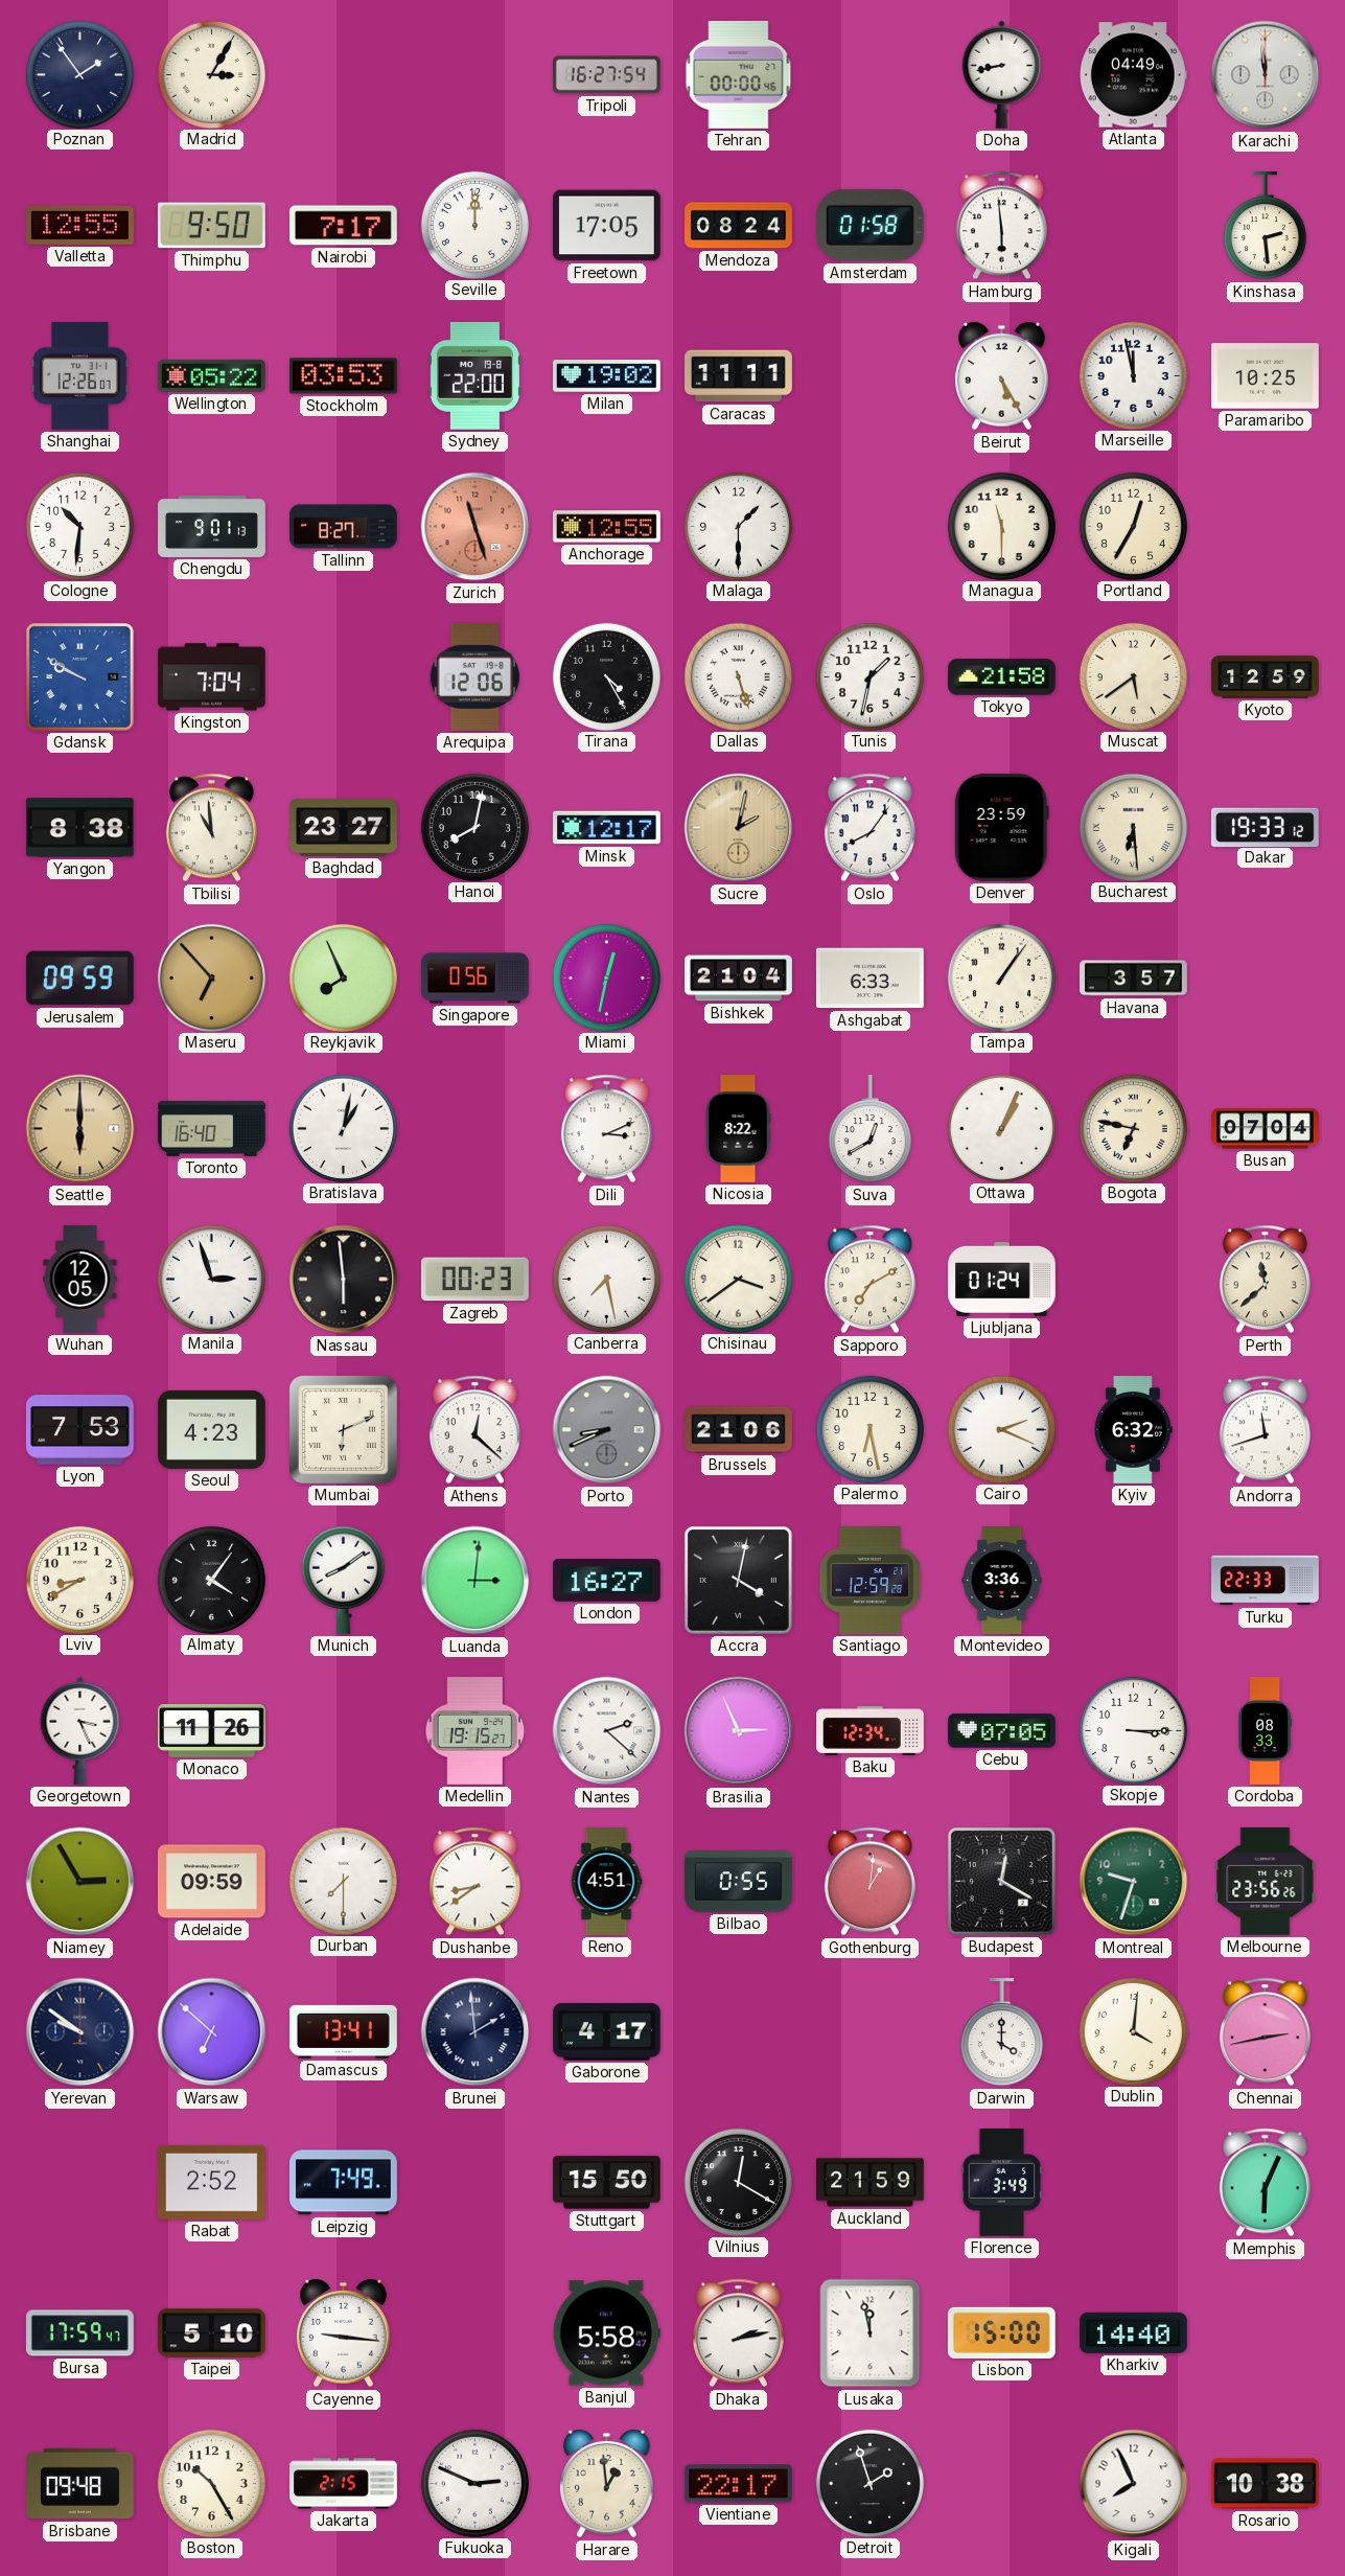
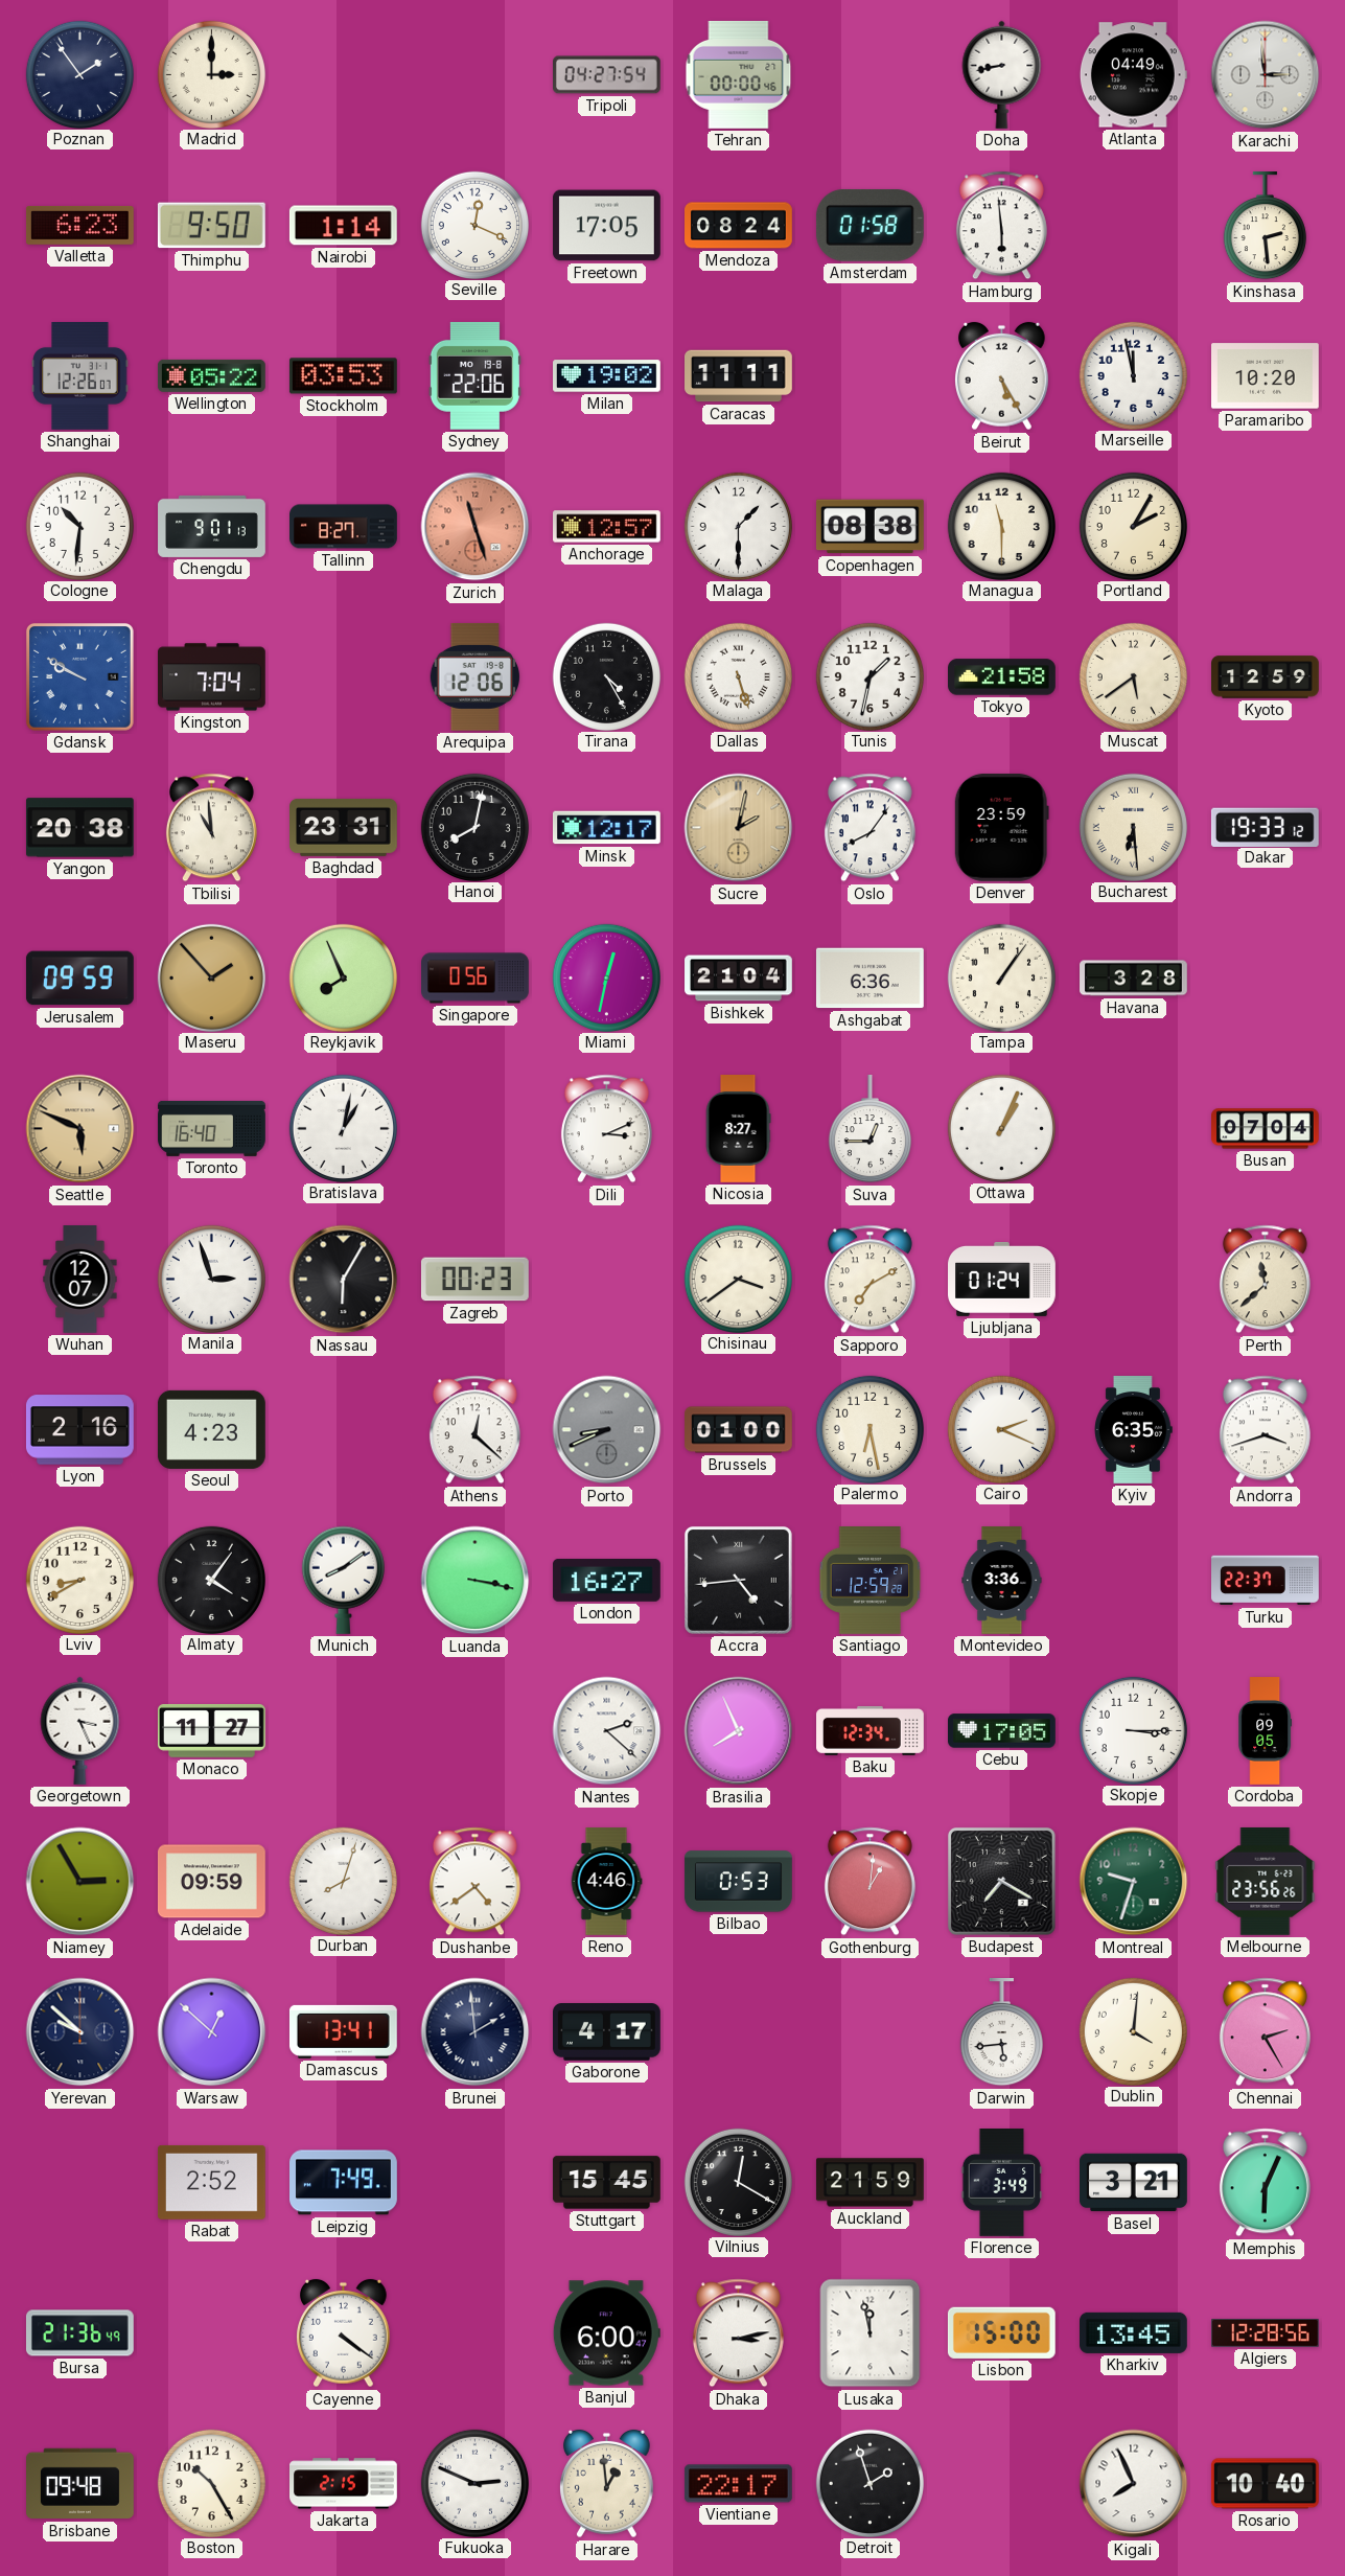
Madrid: 3:05 -> 3:00 (211, 74)
Tripoli: 16:27 -> 04:27 (607, 75)
Karachi: 11:59 -> 2:59 (1266, 75)
Valletta: 12:55 -> 6:23 (79, 225)
Nairobi: 7:17 -> 1:14 (343, 226)
Seville: 12:00 -> 12:19 (474, 225)
Sydney: 22:00 -> 22:06 (474, 375)
Paramaribo: 10:25 -> 10:20 (1266, 376)
Anchorage: 12:55 -> 12:57 (607, 527)
Copenhagen: none -> 08:38 (869, 527)
Portland: 12:35 -> 2:05 (1133, 526)
Yangon: 8:38 -> 20:38 (79, 828)
Baghdad: 23:27 -> 23:31 (344, 827)
Maseru: 6:53 -> 1:53 (211, 977)
Ashgabat: 6:33 -> 6:36 (869, 979)
Havana: 3:57 -> 3:28 (1134, 979)
Seattle: 6:00 -> 5:49 (80, 1129)
Nicosia: 8:22 -> 8:27 (738, 1129)
Suva: 12:40 -> 12:45 (869, 1130)
Bogota: 6:47 -> none (1133, 1128)
Wuhan: 12:05 -> 12:07 (80, 1280)
Nassau: 5:59 -> 6:05 (344, 1280)
Canberra: 7:28 -> none (606, 1279)
Lyon: 7:53 -> 2:16 (80, 1430)
Mumbai: 6:11 -> none (343, 1429)
Brussels: 21:06 -> 01:00 (739, 1430)
Kyiv: 6:32 -> 6:35 (1134, 1430)
Andorra: 11:42 -> 3:42 (1265, 1430)
Luanda: 3:01 -> 3:17 (476, 1581)
Accra: 4:02 -> 4:44 (738, 1580)
Turku: 22:33 -> 22:37 (1266, 1581)
Monaco: 11:26 -> 11:27 (211, 1730)
Medellin: 19:15 -> none (476, 1731)
Brasilia: 2:56 -> 7:56 (739, 1731)
Cebu: 07:05 -> 17:05 (1002, 1731)
Cordoba: 08:33 -> 09:05 (1266, 1731)
Durban: 7:30 -> 8:03 (343, 1881)
Dushanbe: 8:39 -> 4:39 (474, 1882)
Reno: 4:51 -> 4:46 (606, 1882)
Bilbao: 0:55 -> 0:53 (739, 1882)
Budapest: 12:20 -> 7:20 (1001, 1881)
Yerevan: 9:51 -> 9:52 (80, 2032)
Warsaw: 6:52 -> 12:52 (212, 2032)
Darwin: 4:00 -> 5:44 (1001, 2033)
Chennai: 2:43 -> 2:25 (1265, 2032)
Stuttgart: 15:50 -> 15:45 (606, 2183)
Basel: none -> 3:21 (1134, 2183)
Bursa: 17:59 -> 21:36 (80, 2333)
Taipei: 5:10 -> none (212, 2333)
Cayenne: 9:16 -> 4:21 (344, 2333)
Banjul: 5:58 -> 6:00 (606, 2333)
Dhaka: 2:13 -> 3:13 (738, 2333)
Kharkiv: 14:40 -> 13:45 (1134, 2332)
Algiers: none -> 12:28 (1266, 2332)
Rosario: 10:38 -> 10:40 (1265, 2484)
